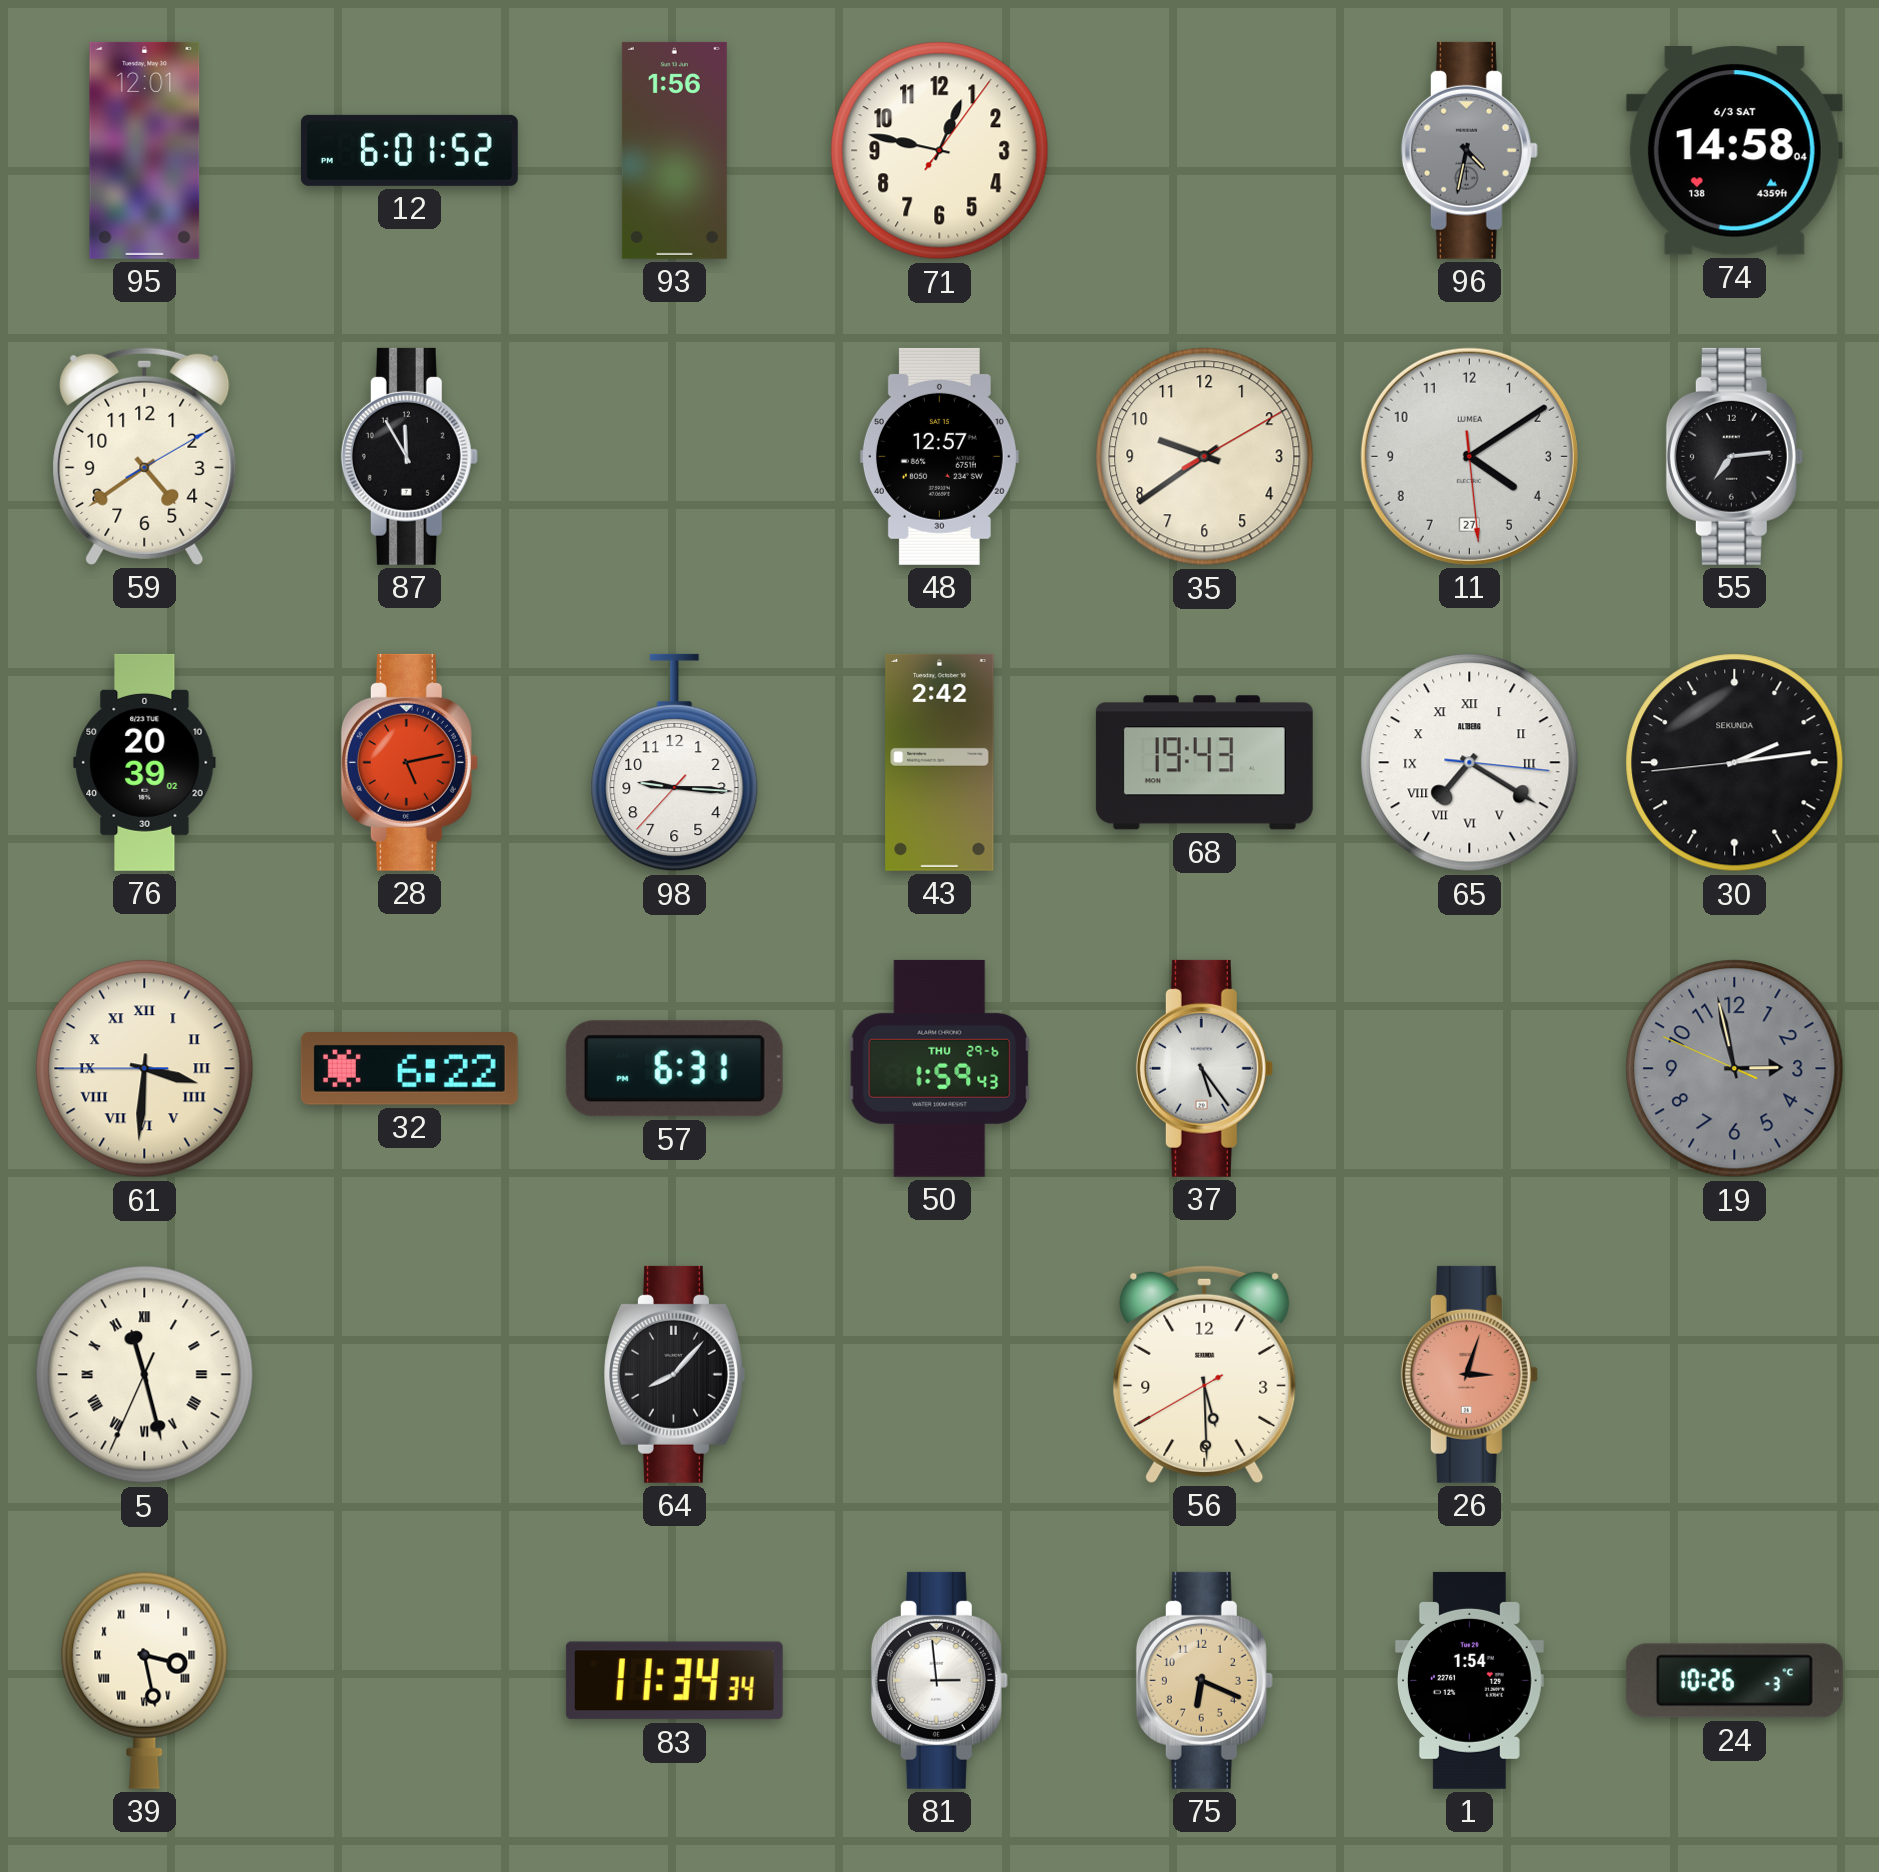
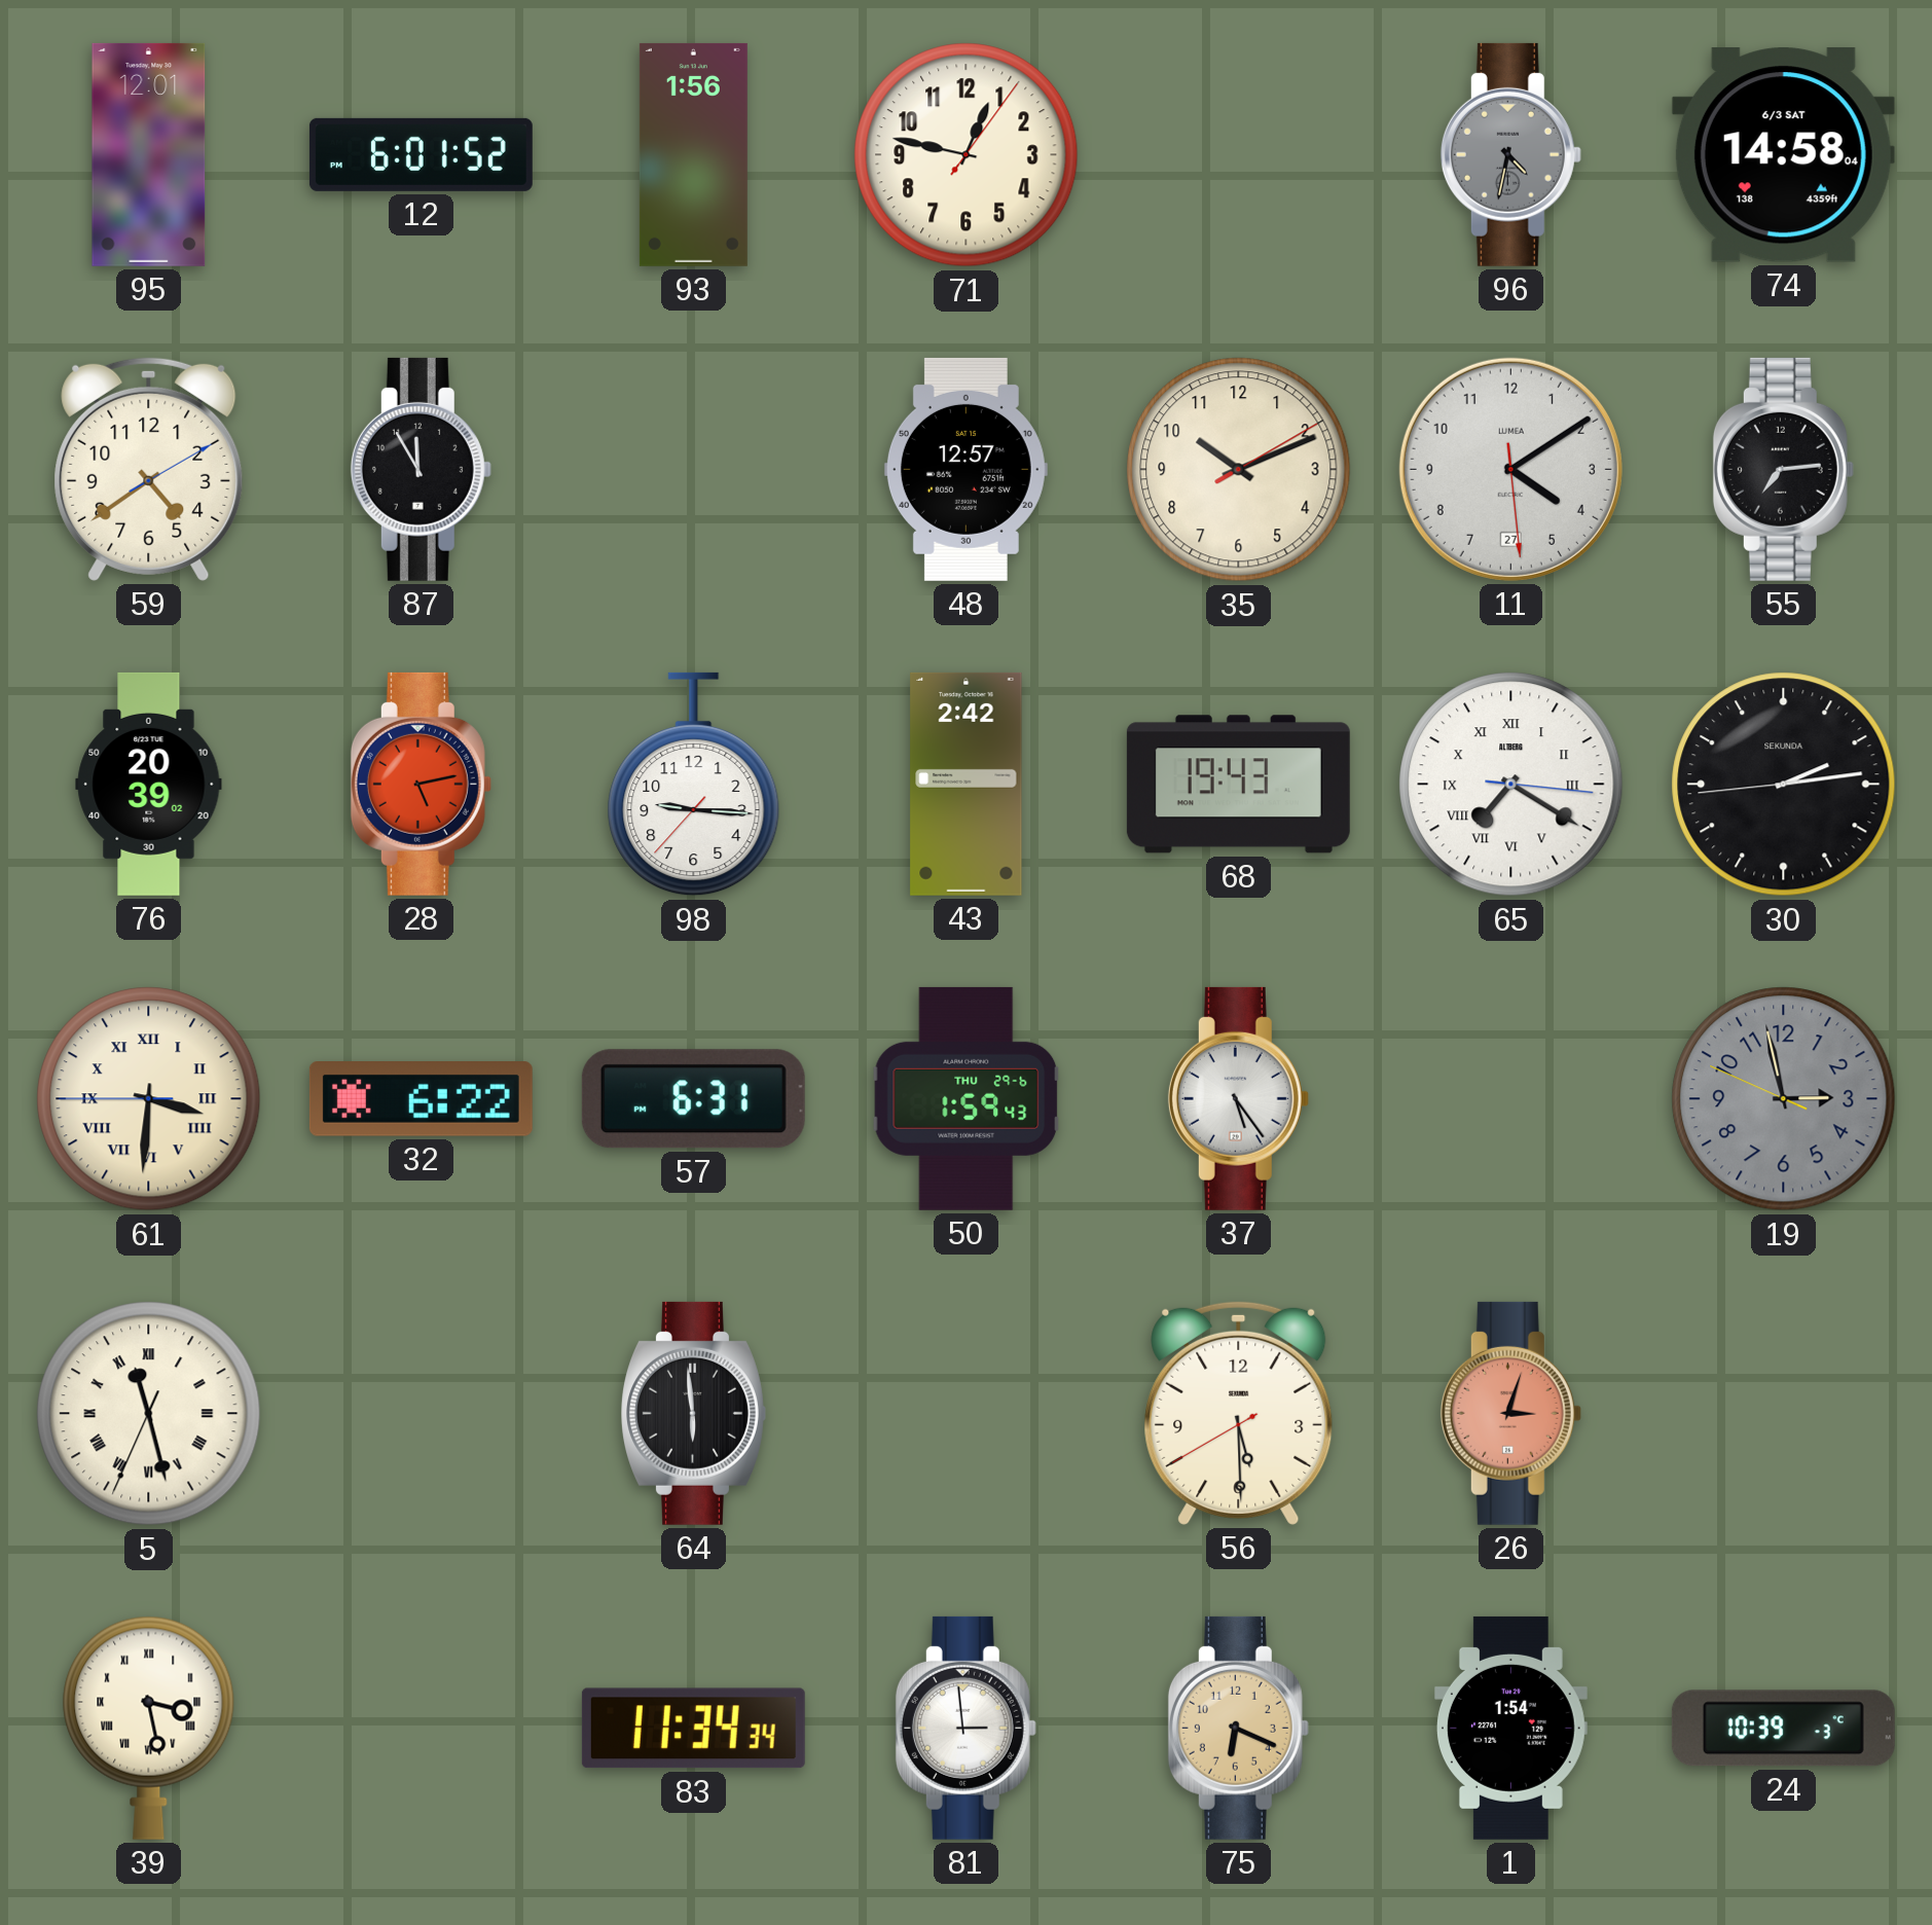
35: 9:39 -> 10:11 (1239, 470)
64: 8:07 -> 5:59 (694, 1413)
24: 10:26 -> 10:39 (1783, 1729)
